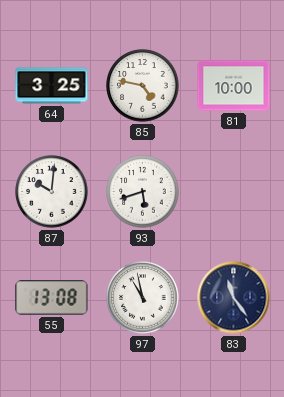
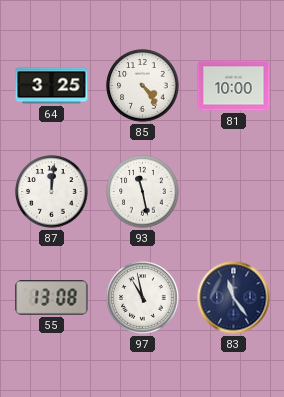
85: 4:47 -> 4:24 (143, 86)
87: 10:01 -> 12:01 (52, 192)
93: 5:42 -> 11:28 (143, 192)
